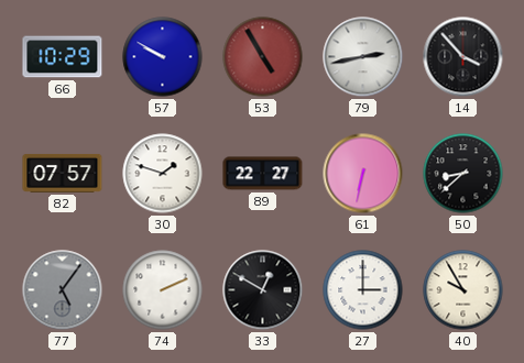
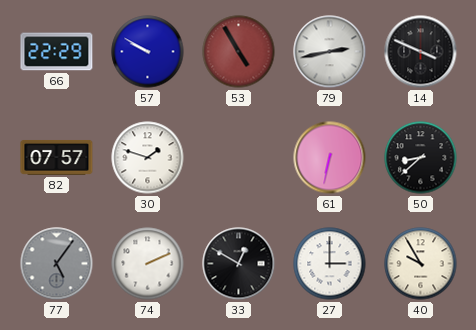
66: 10:29 -> 22:29 (57, 52)
14: 3:53 -> 3:49 (421, 52)
89: 22:27 -> none (263, 174)
